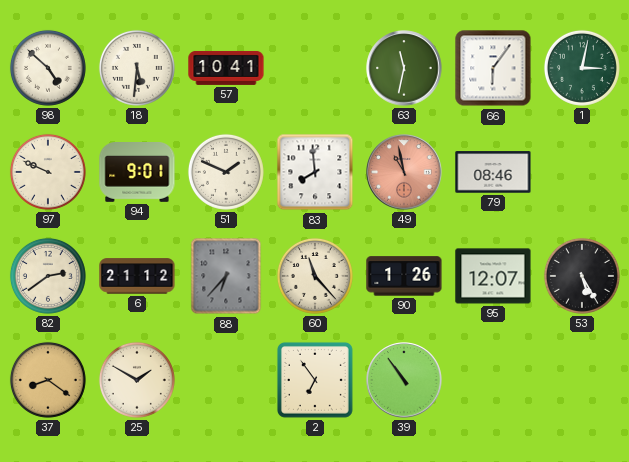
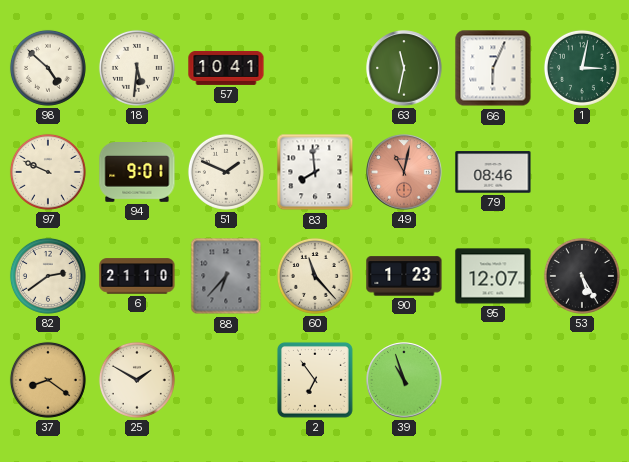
66: 6:06 -> 6:04 (493, 68)
49: 10:58 -> 11:02 (404, 172)
6: 21:12 -> 21:10 (137, 276)
90: 1:26 -> 1:23 (404, 276)
39: 10:54 -> 10:57 (404, 380)
